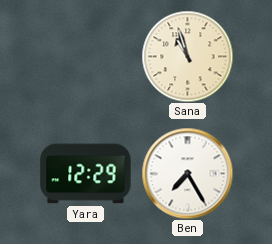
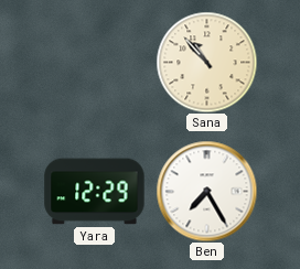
Sana: 10:57 -> 10:53 (206, 62)
